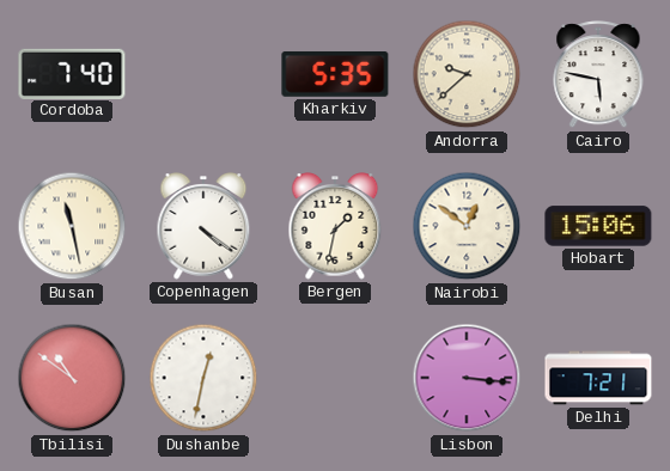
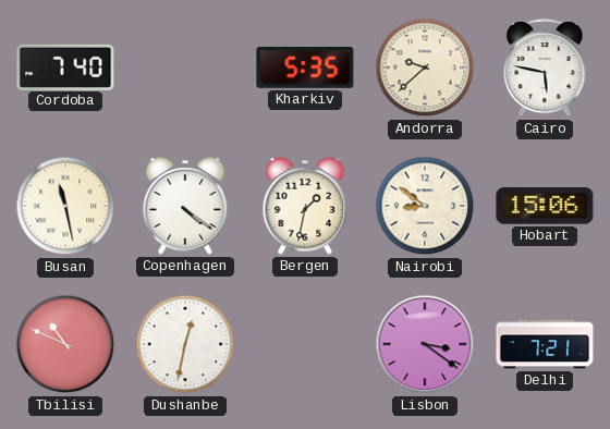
Nairobi: 12:51 -> 8:51 (425, 206)
Tbilisi: 10:51 -> 10:49 (65, 344)
Lisbon: 3:16 -> 3:21 (425, 344)
